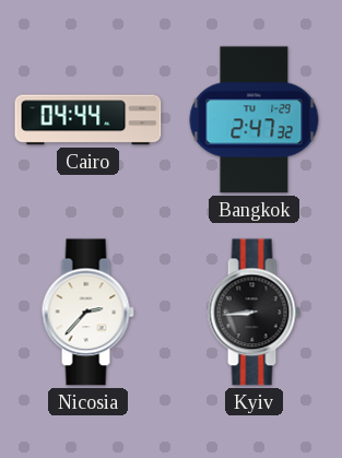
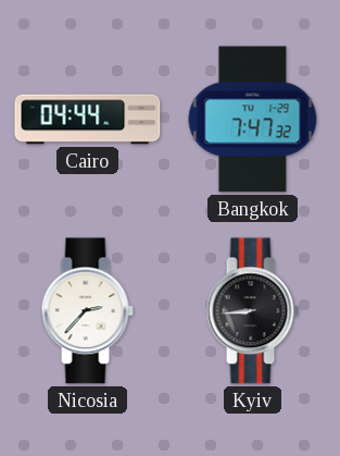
Bangkok: 2:47 -> 7:47 (253, 120)
